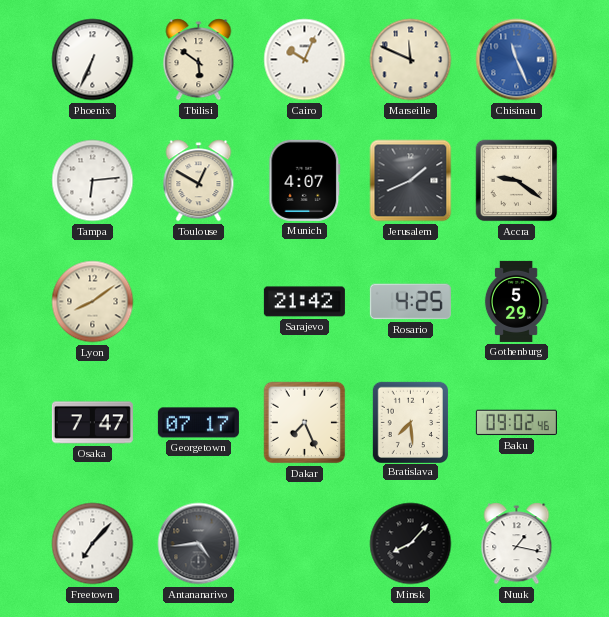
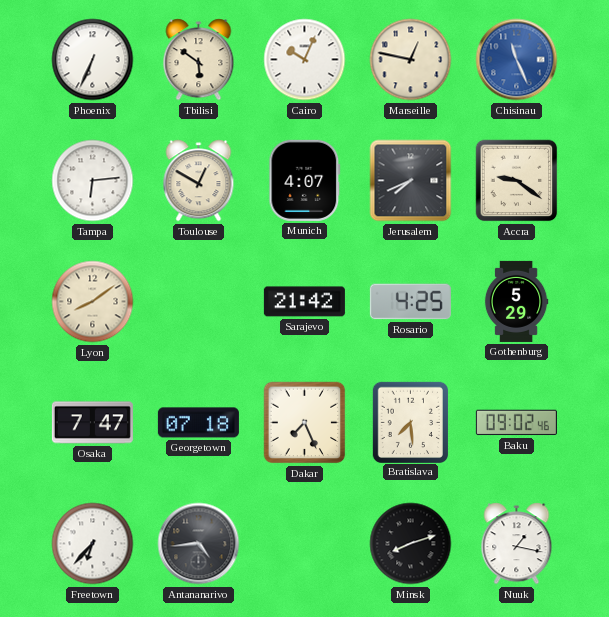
Marseille: 11:49 -> 12:47 (411, 60)
Jerusalem: 1:41 -> 7:41 (411, 181)
Georgetown: 07:17 -> 07:18 (198, 423)
Freetown: 7:07 -> 6:37 (93, 544)
Minsk: 8:07 -> 8:12 (411, 544)
